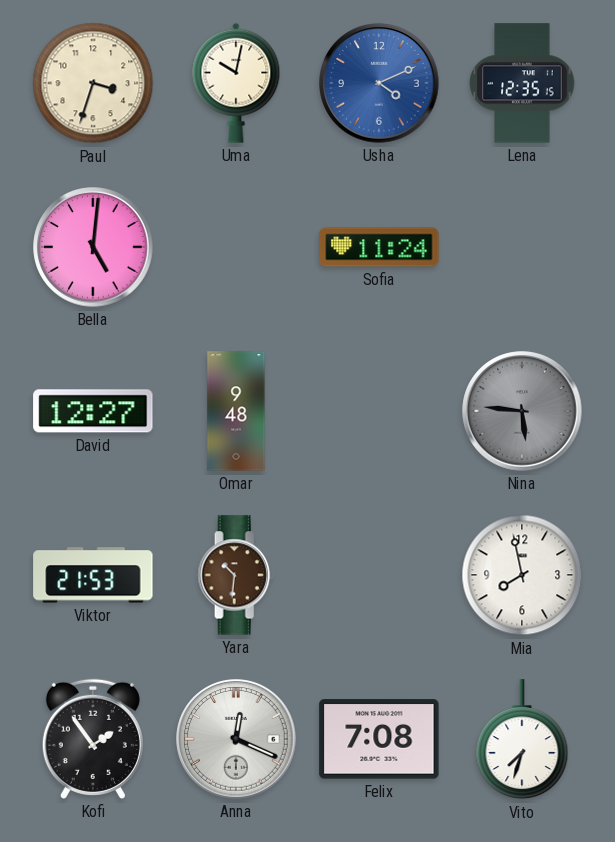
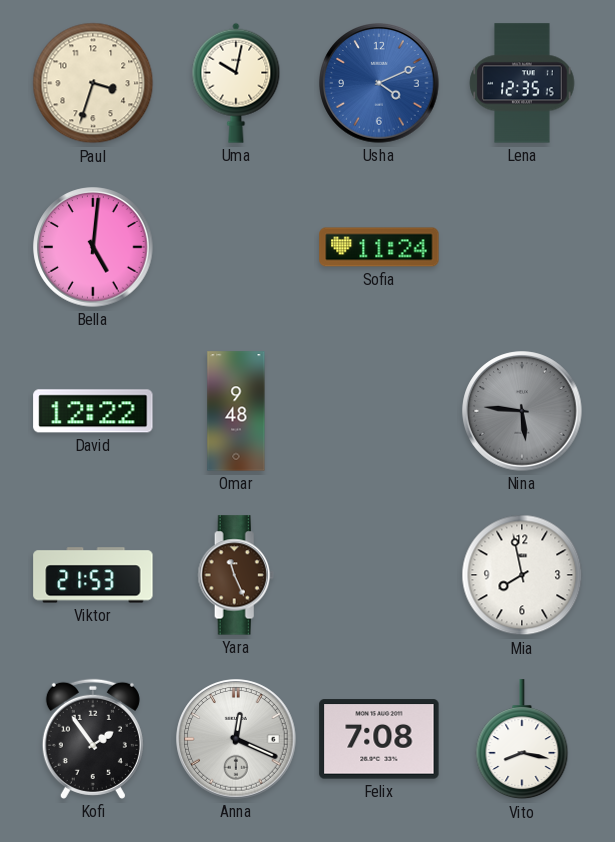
David: 12:27 -> 12:22 (93, 411)
Yara: 10:31 -> 11:26 (236, 575)
Vito: 7:33 -> 8:17 (522, 740)
